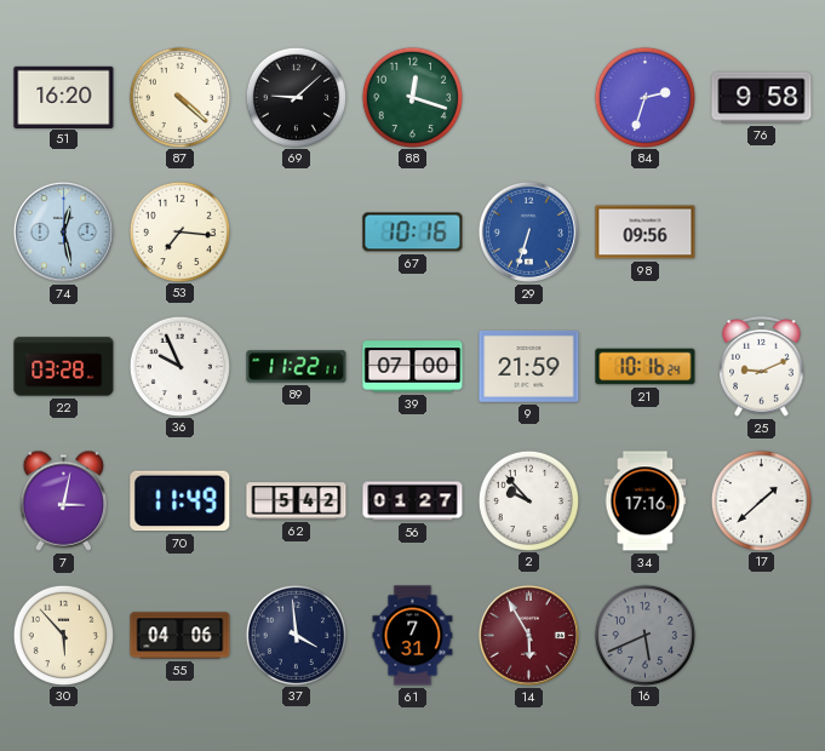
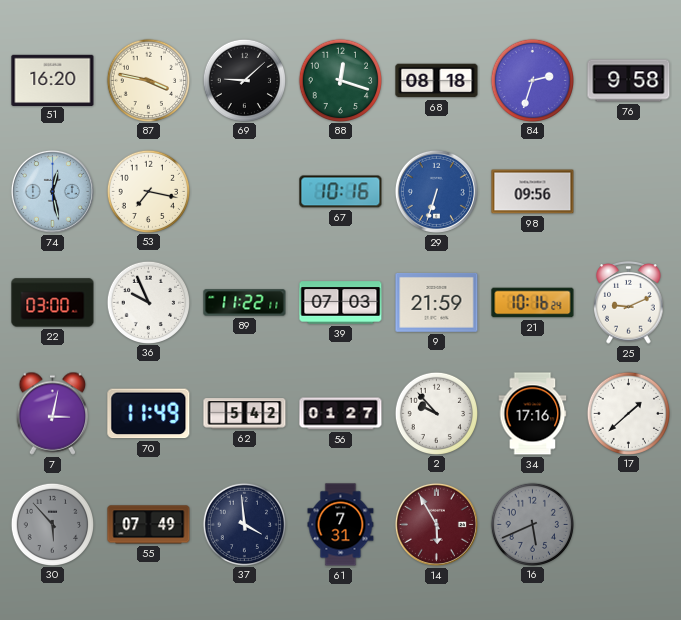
87: 4:22 -> 3:47 (148, 80)
68: none -> 08:18 (437, 81)
53: 7:16 -> 7:17 (148, 191)
22: 03:28 -> 03:00 (53, 303)
39: 07:00 -> 07:03 (341, 303)
30 dial: cream -> grey (52, 524)
55: 04:06 -> 07:49 (149, 525)
